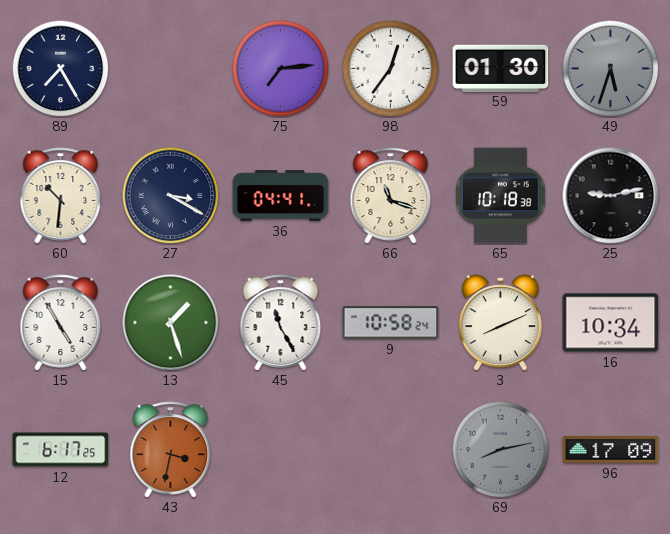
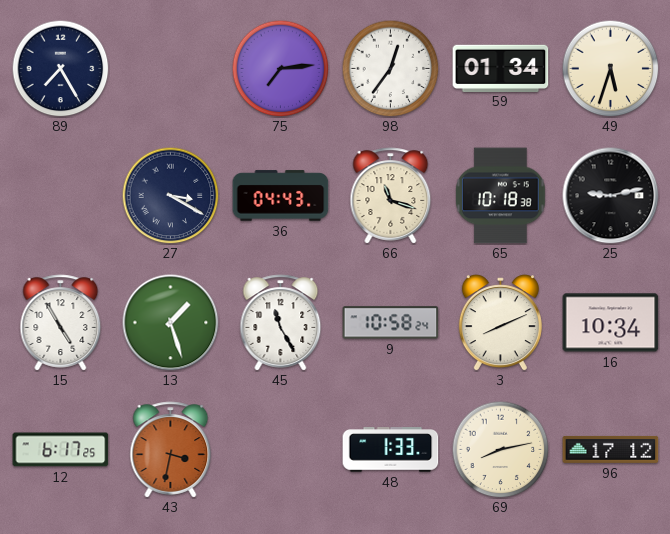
59: 01:30 -> 01:34 (501, 68)
49 dial: grey -> cream (610, 68)
60: 10:31 -> none (61, 196)
36: 04:41 -> 04:43 (281, 196)
48: none -> 1:33 (391, 450)
69 dial: grey -> cream (500, 449)
96: 17:09 -> 17:12 (611, 449)
